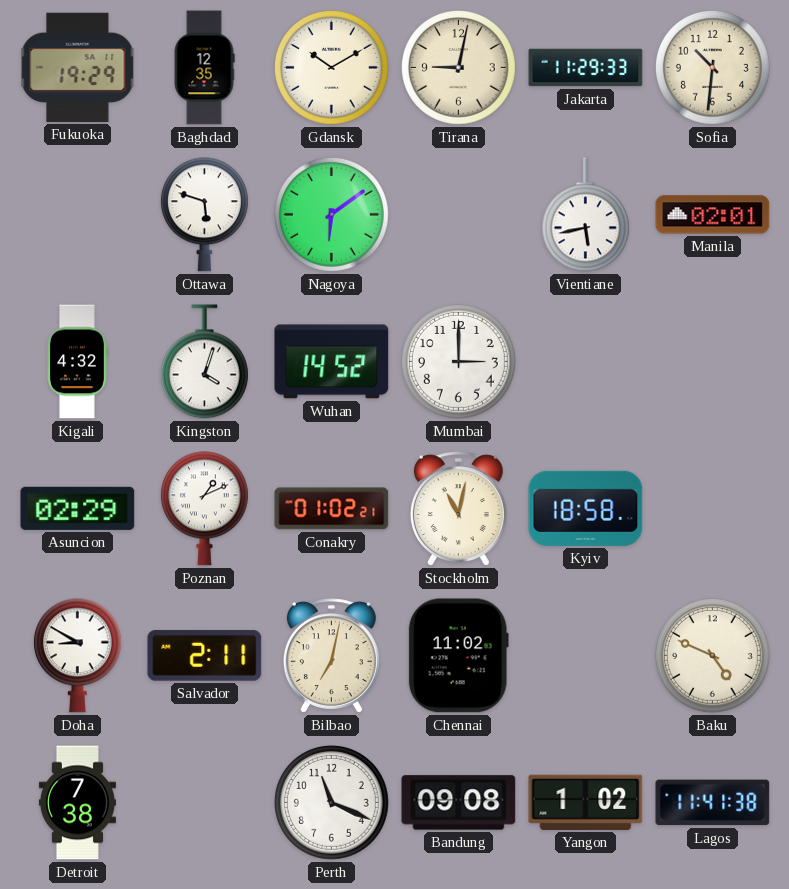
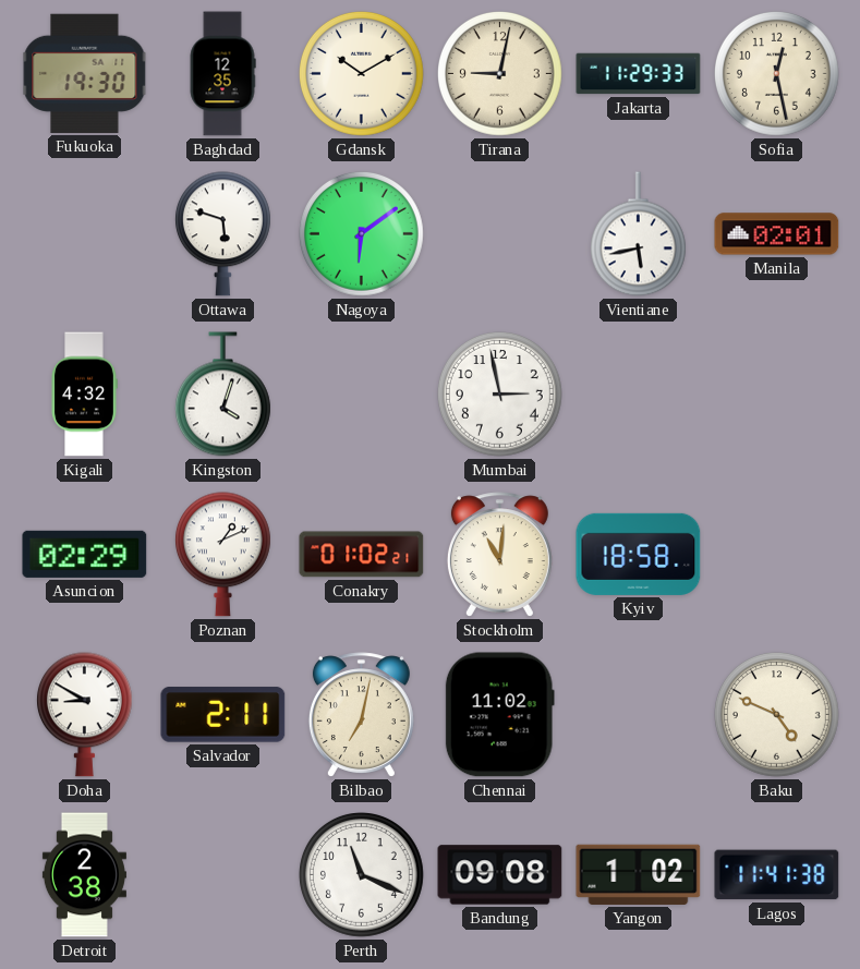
Fukuoka: 19:29 -> 19:30 (85, 73)
Sofia: 10:31 -> 12:28 (777, 74)
Wuhan: 14:52 -> none (332, 362)
Mumbai: 3:00 -> 2:58 (500, 395)
Stockholm: 11:02 -> 11:01 (499, 555)
Detroit: 7:38 -> 2:38 (84, 875)
